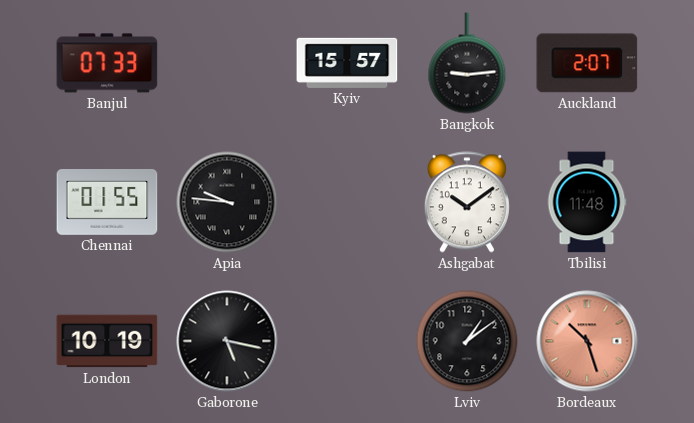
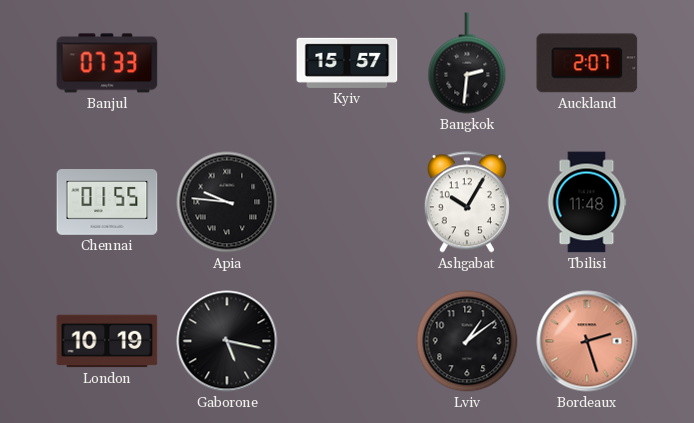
Bangkok: 9:14 -> 2:31 (467, 63)
Ashgabat: 10:09 -> 10:05 (467, 202)
Bordeaux: 10:27 -> 2:27 (587, 341)
